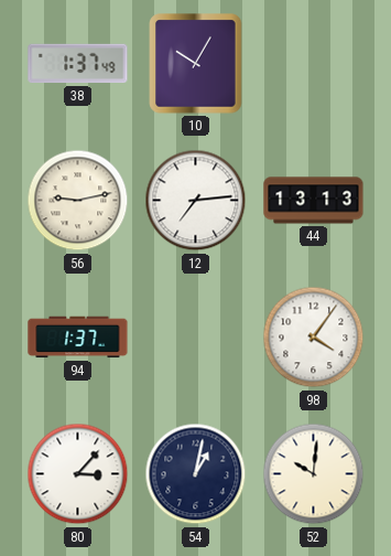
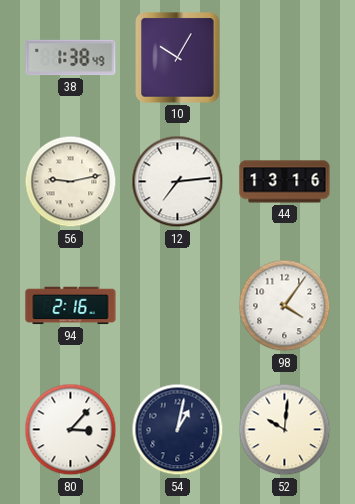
38: 1:37 -> 1:38 (71, 58)
44: 13:13 -> 13:16 (285, 182)
94: 1:37 -> 2:16 (71, 306)
